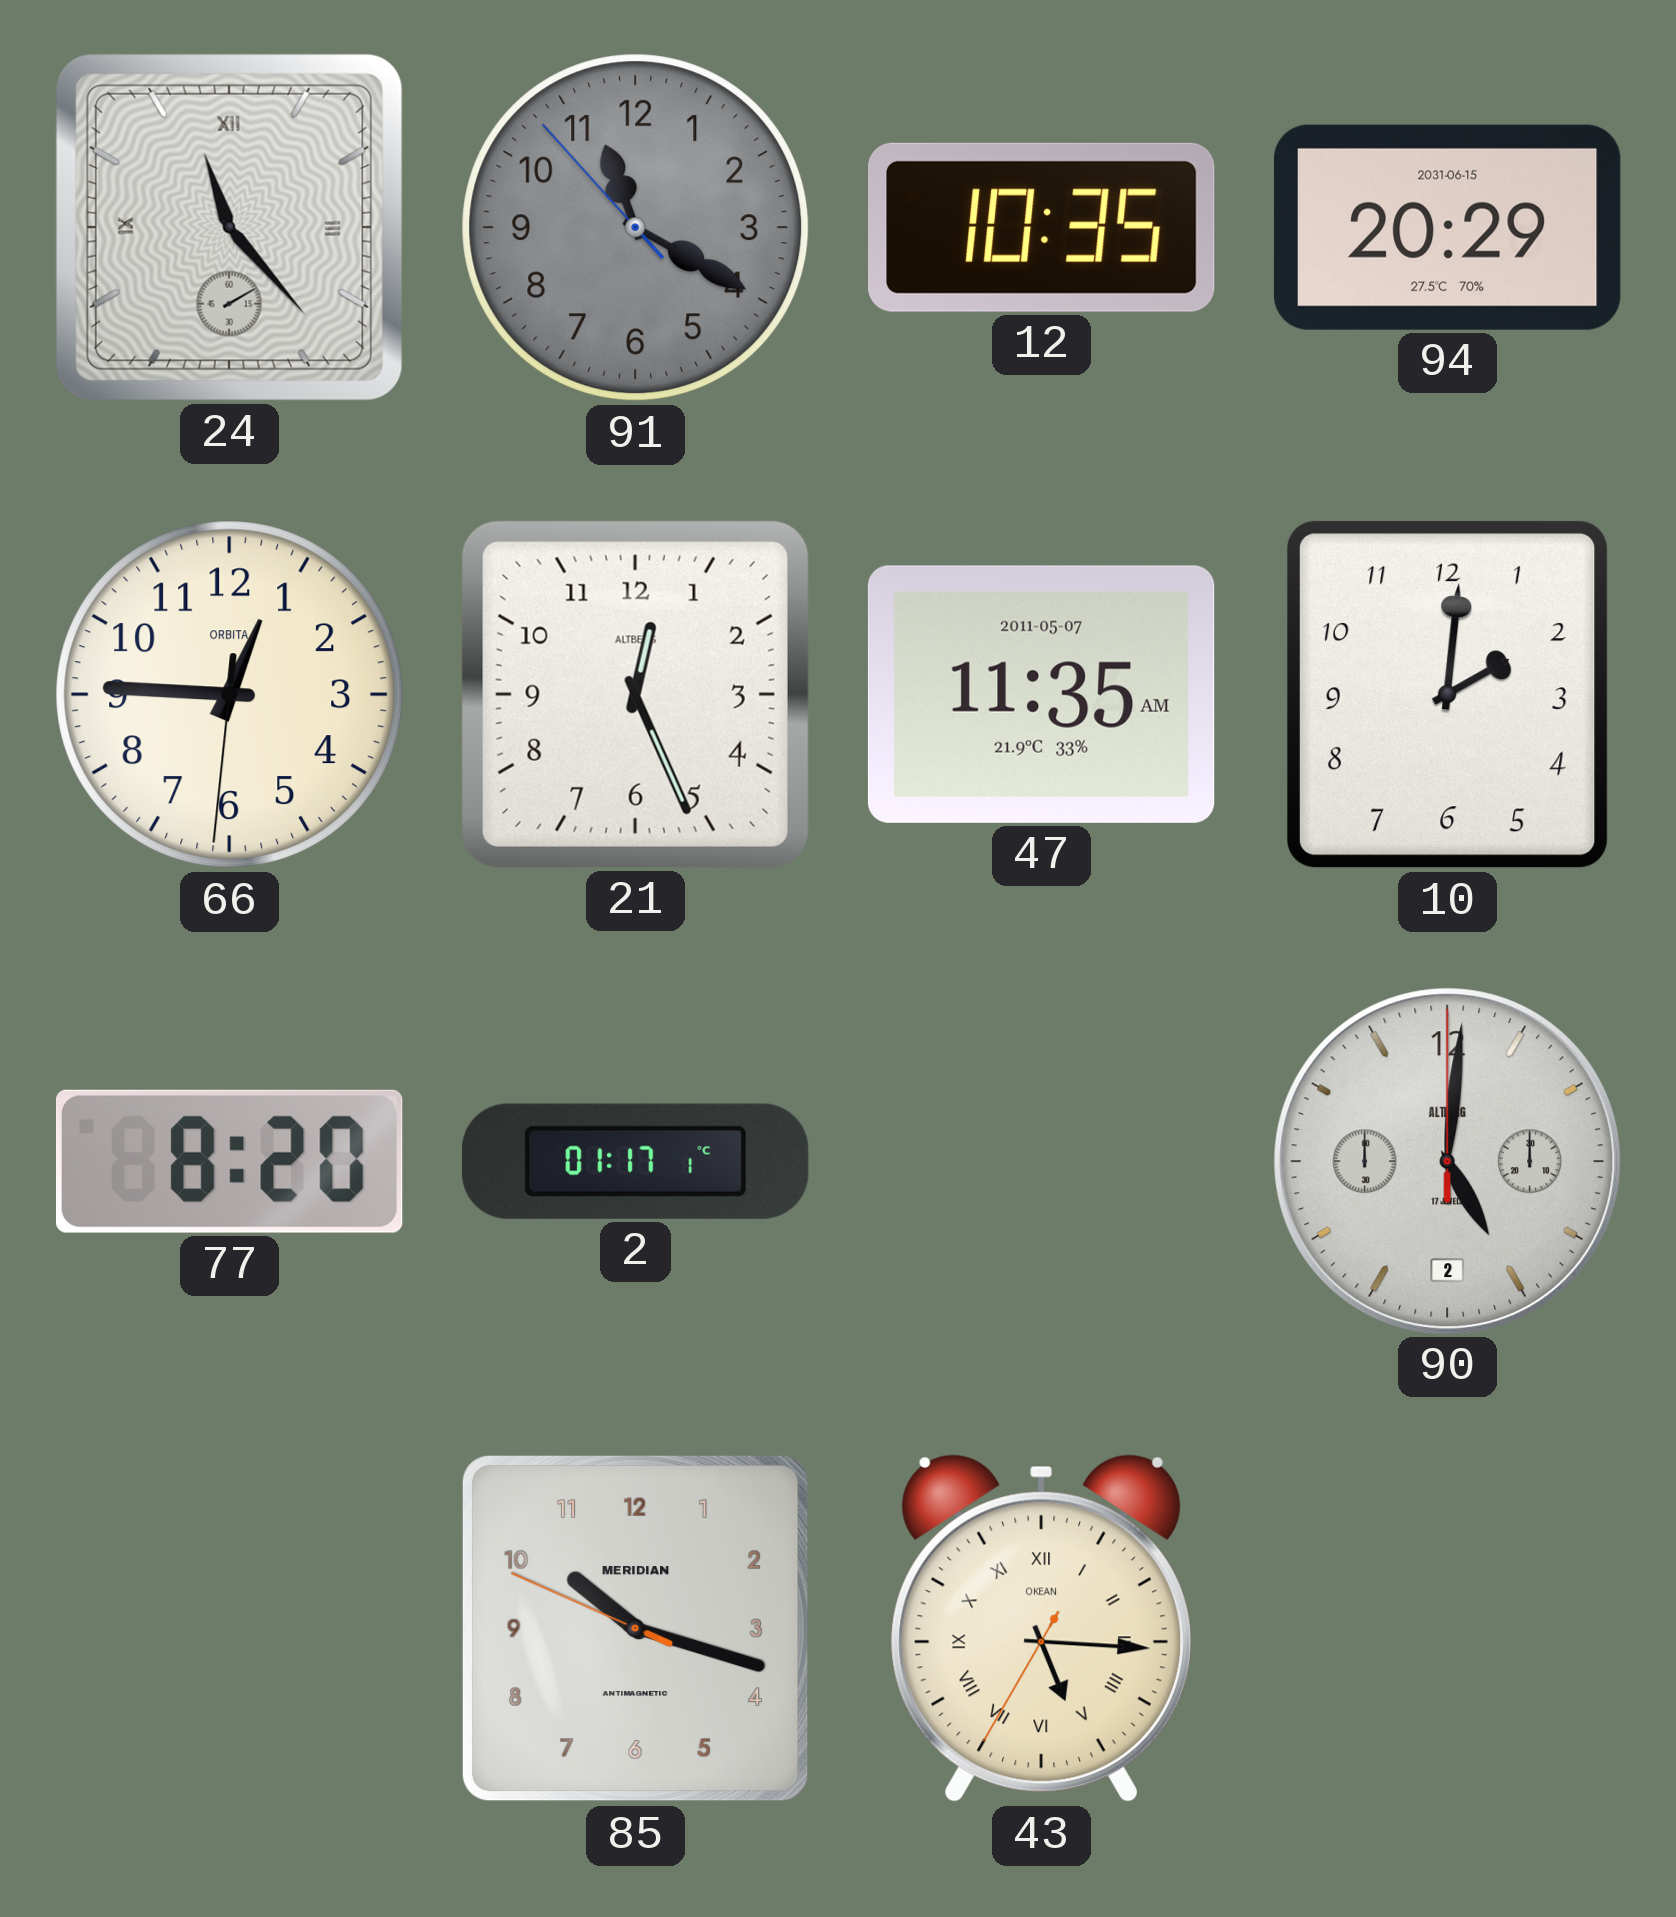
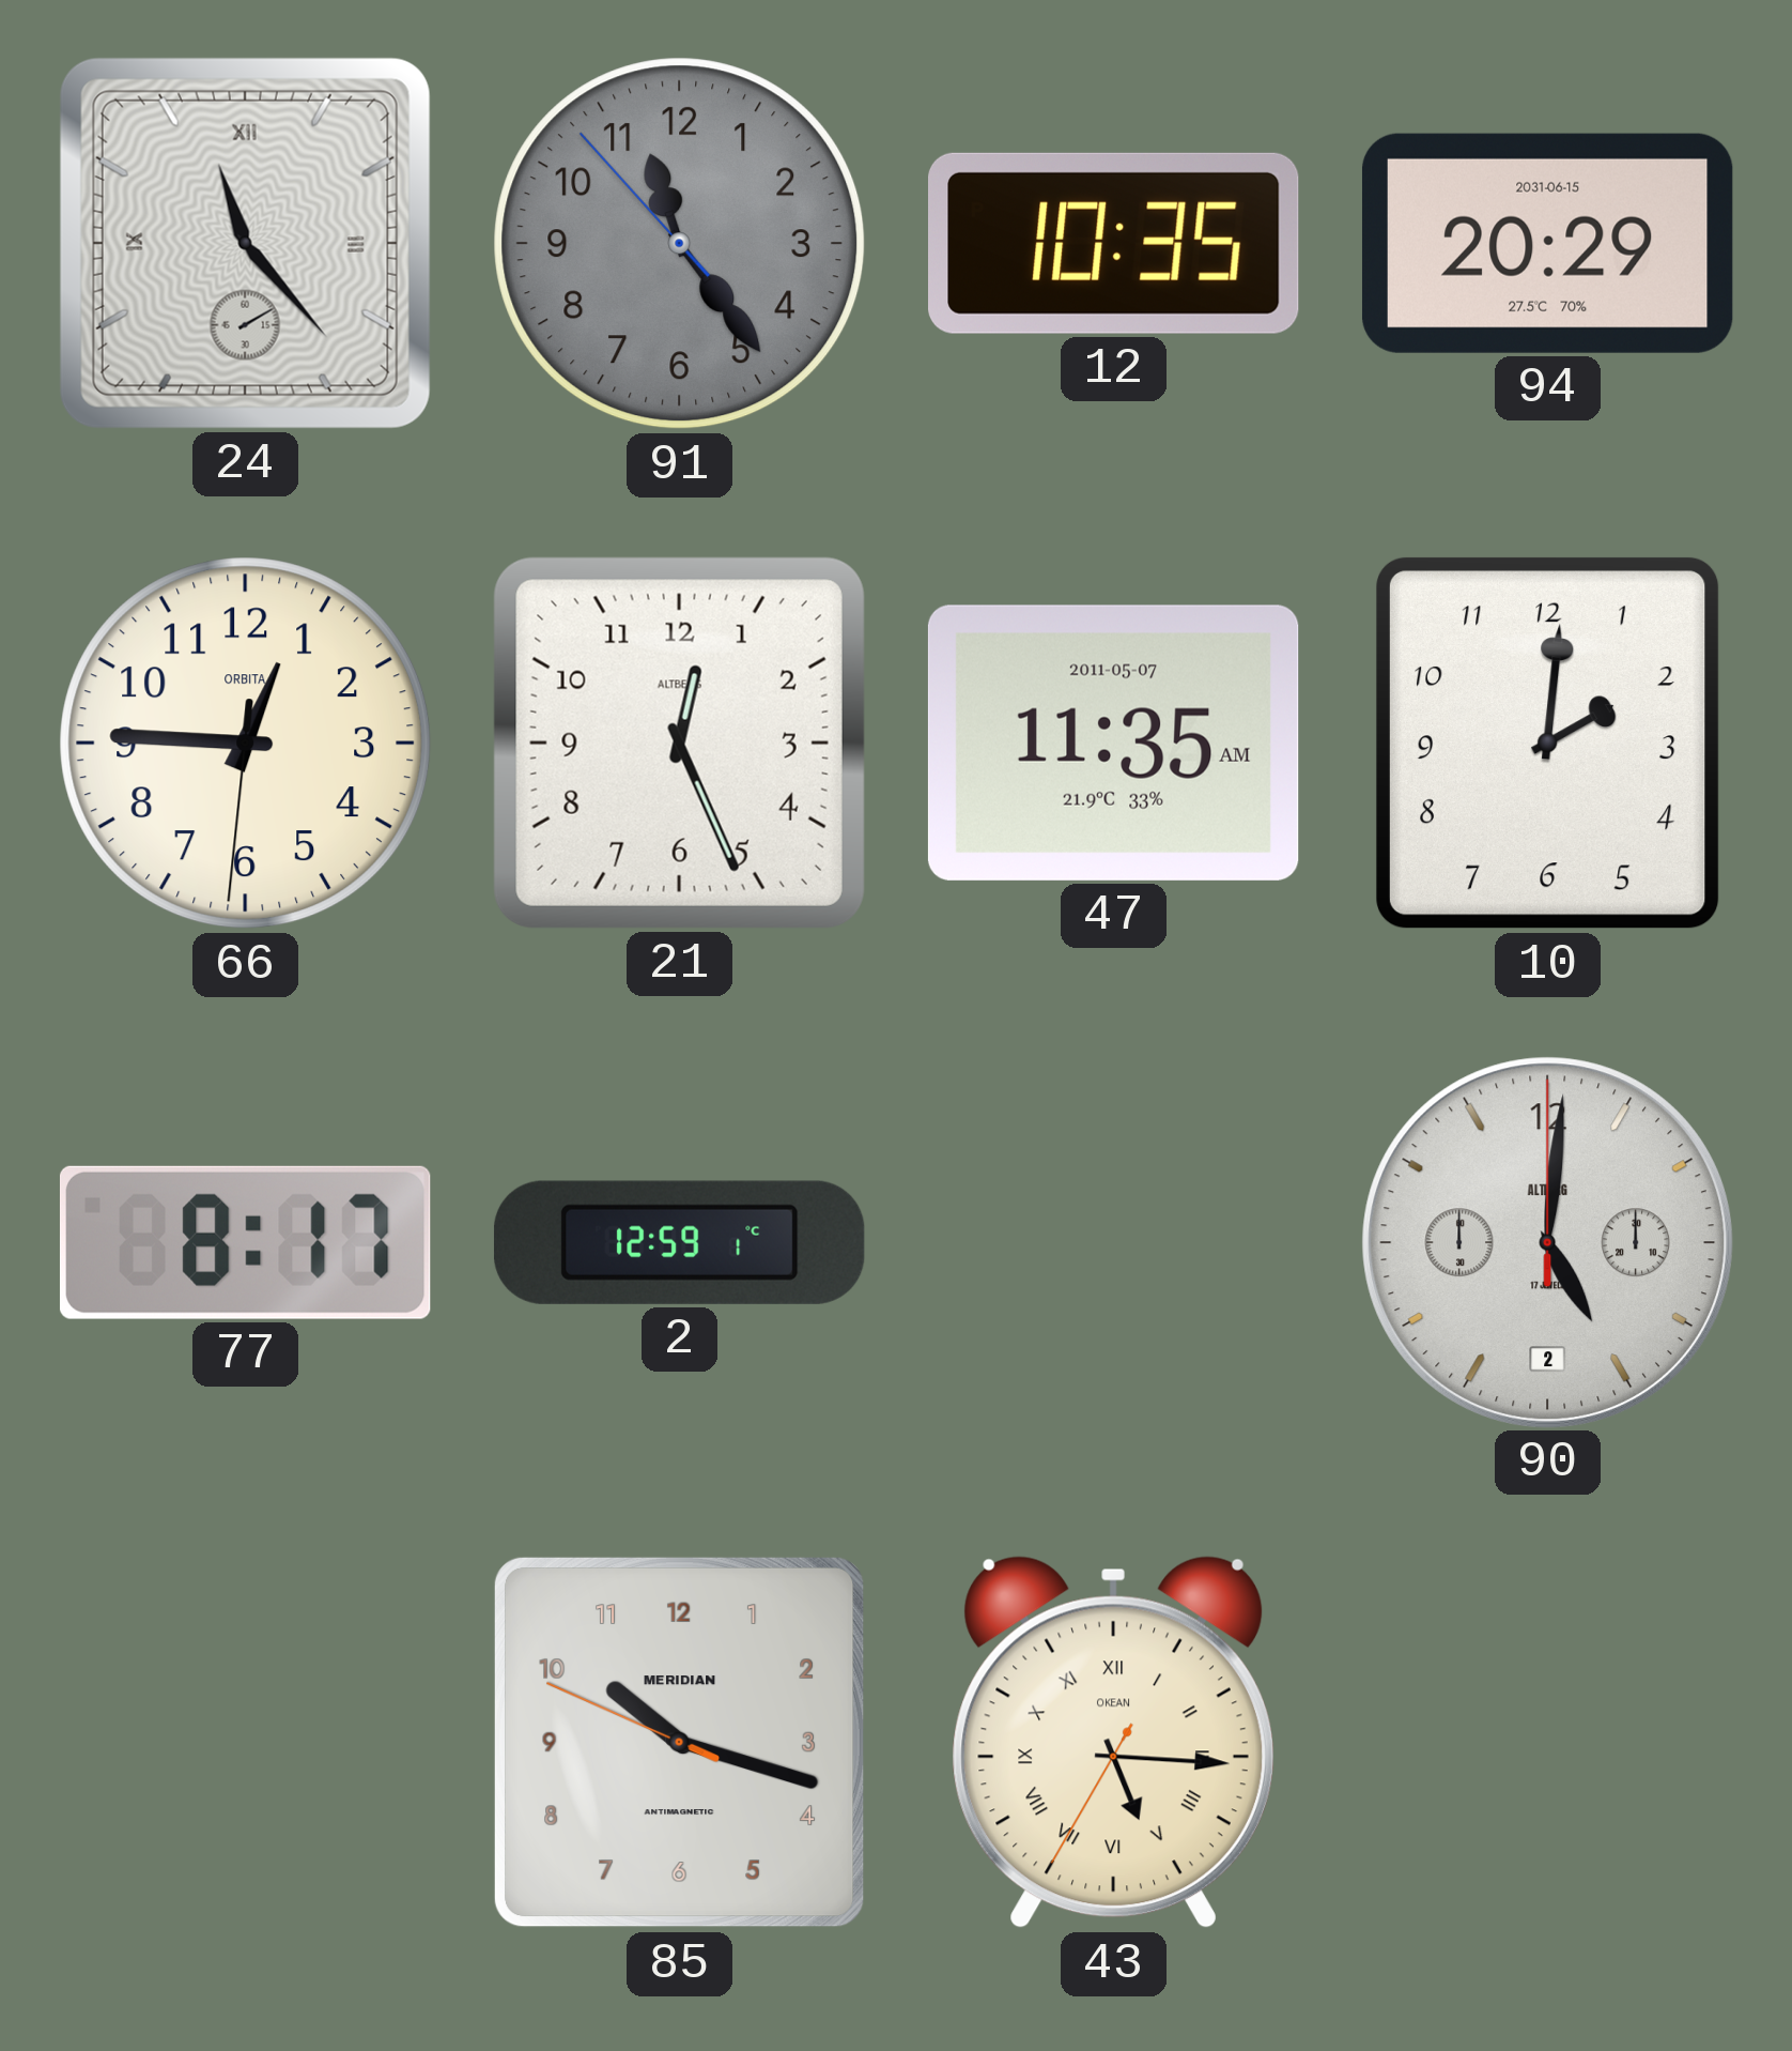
91: 11:19 -> 11:23 (680, 244)
77: 8:20 -> 8:17 (245, 1242)
2: 01:17 -> 12:59 (679, 1242)
